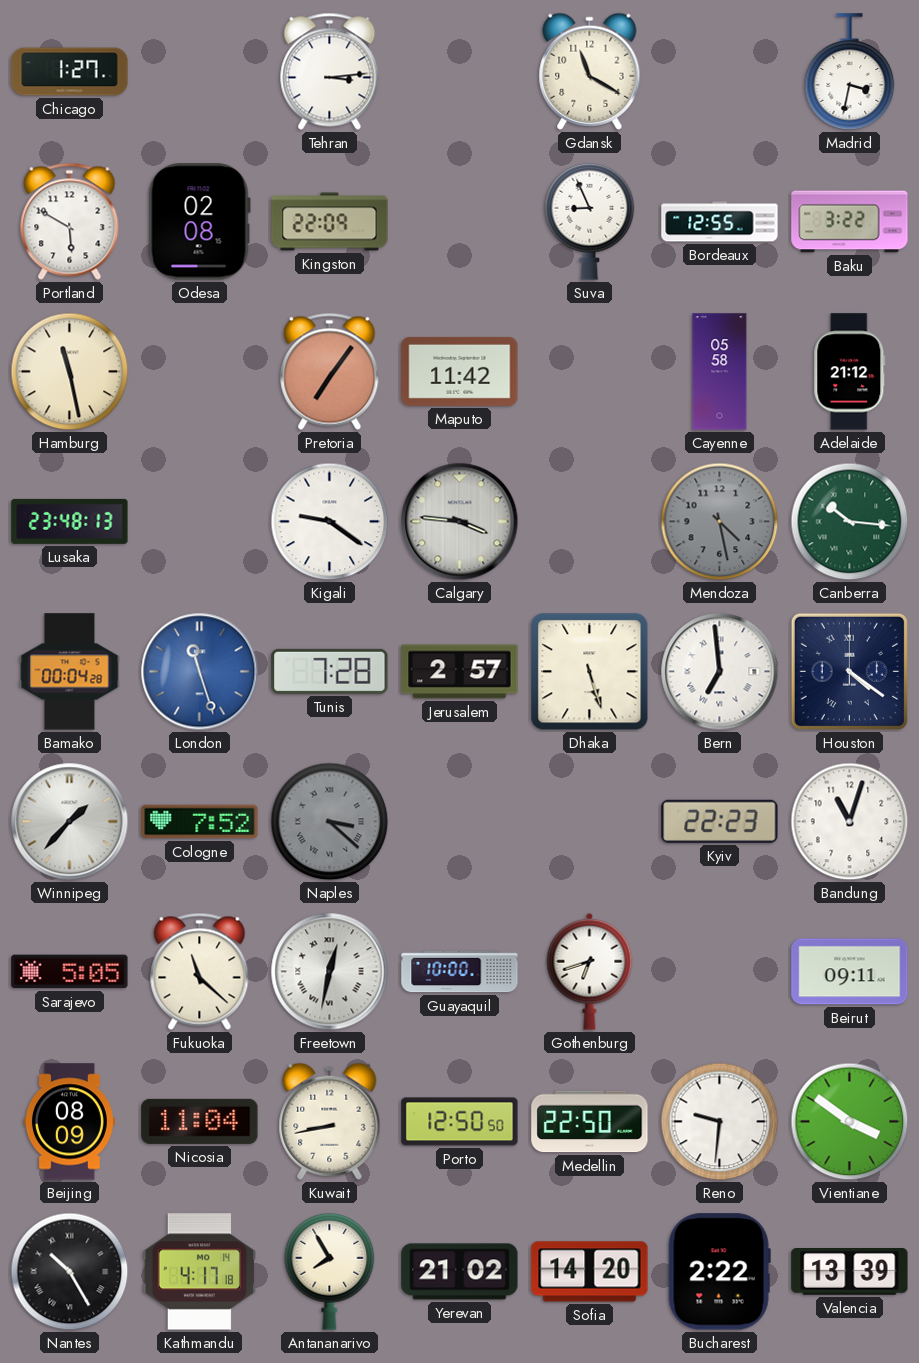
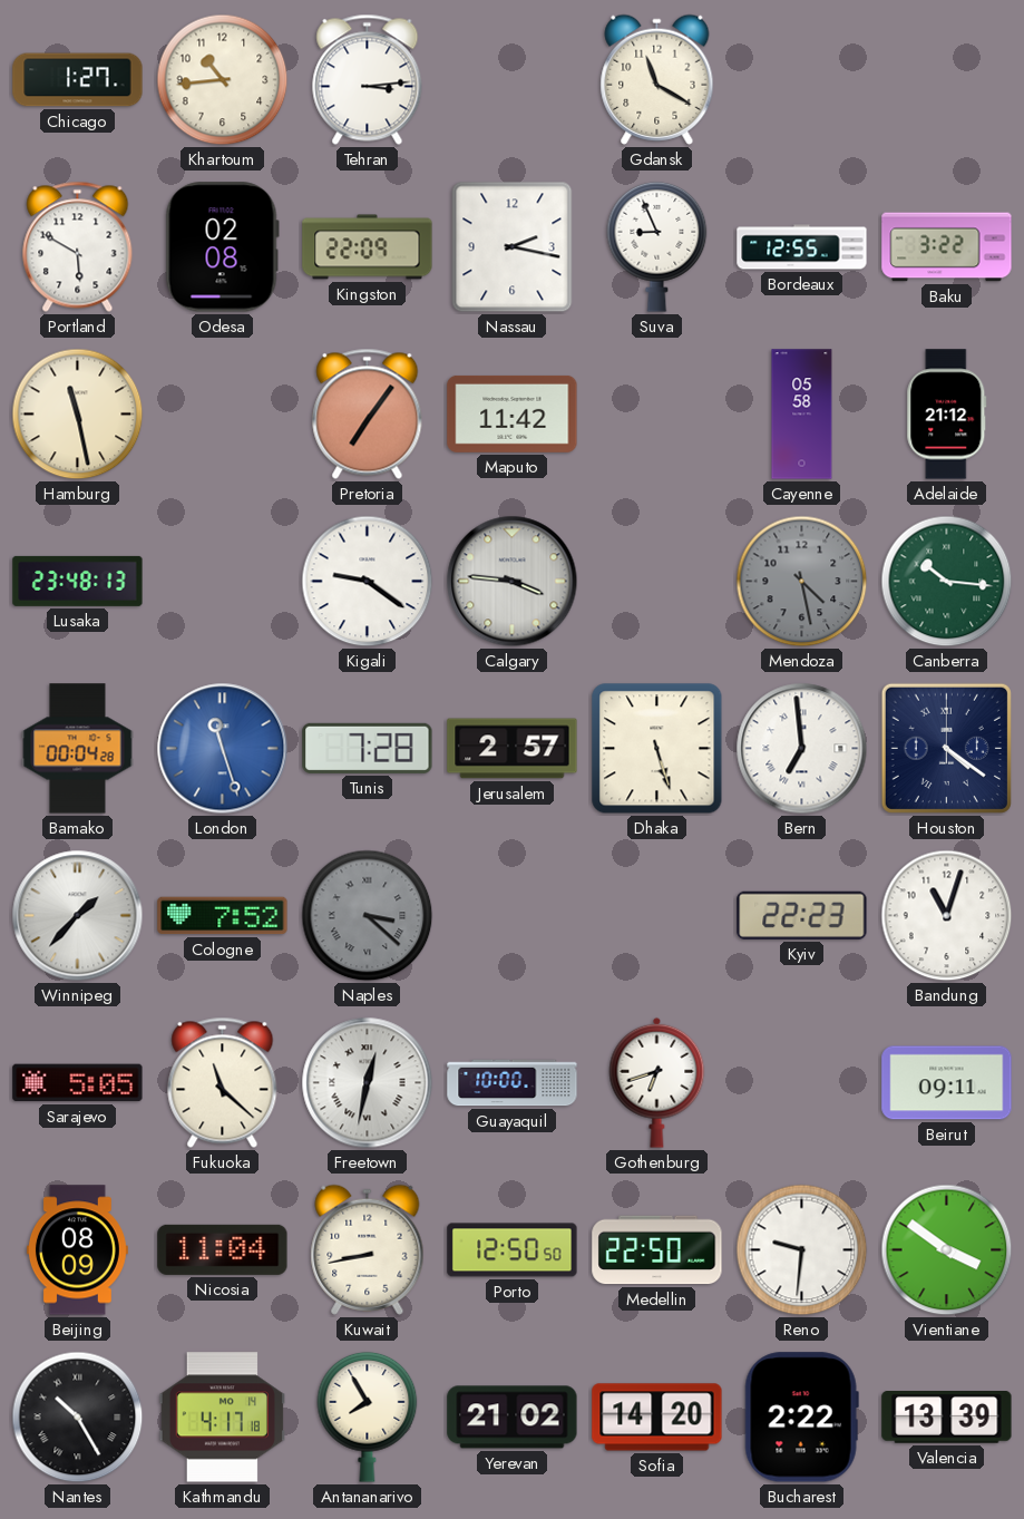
Khartoum: none -> 10:44 (223, 80)
Madrid: 3:32 -> none (850, 72)
Nassau: none -> 2:17 (513, 247)
